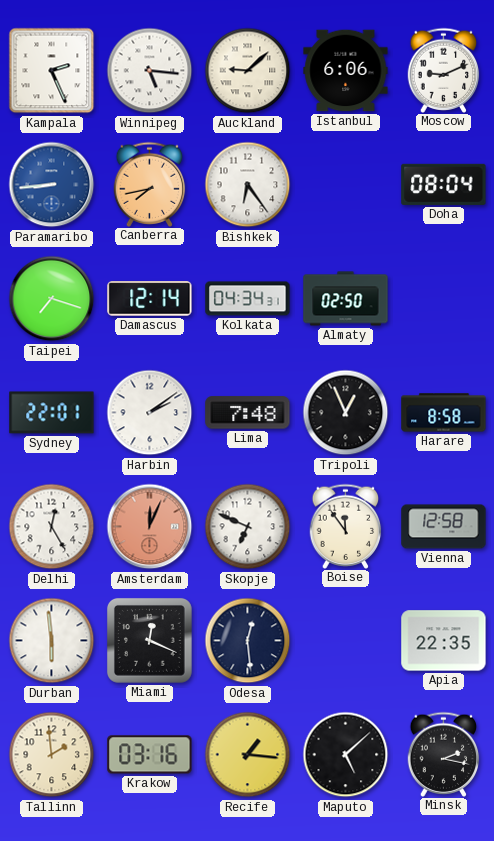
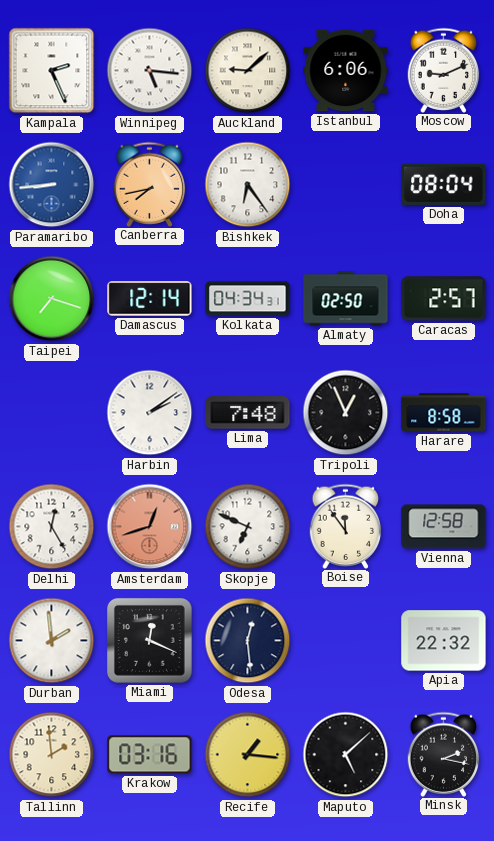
Caracas: none -> 2:57 (444, 299)
Sydney: 22:01 -> none (52, 413)
Amsterdam: 12:04 -> 12:42 (150, 527)
Durban: 5:59 -> 1:59 (52, 641)
Apia: 22:35 -> 22:32 (444, 641)
